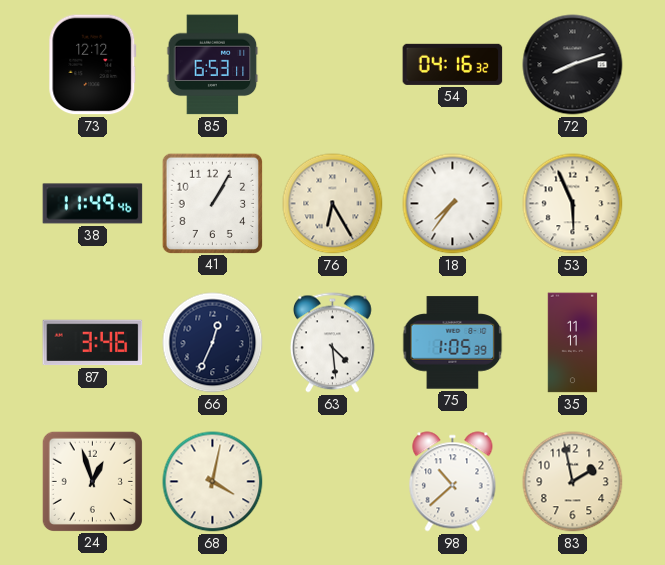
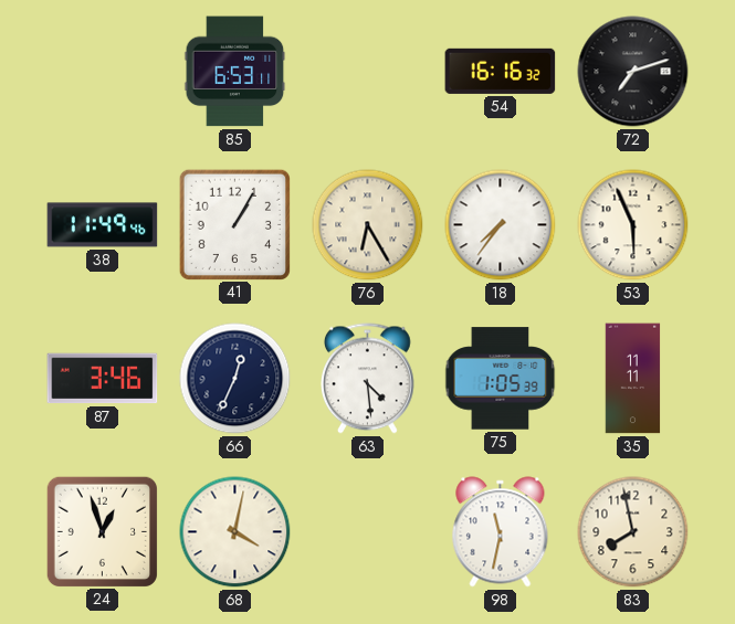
73: 12:12 -> none (93, 65)
54: 04:16 -> 16:16 (501, 71)
72: 8:12 -> 7:12 (633, 72)
98: 10:38 -> 11:32 (501, 532)
83: 1:58 -> 7:58 (633, 532)
